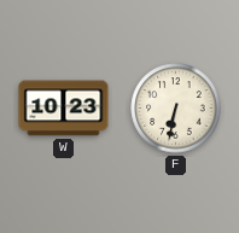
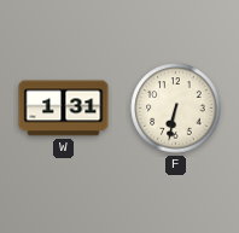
W: 10:23 -> 1:31 (64, 109)
